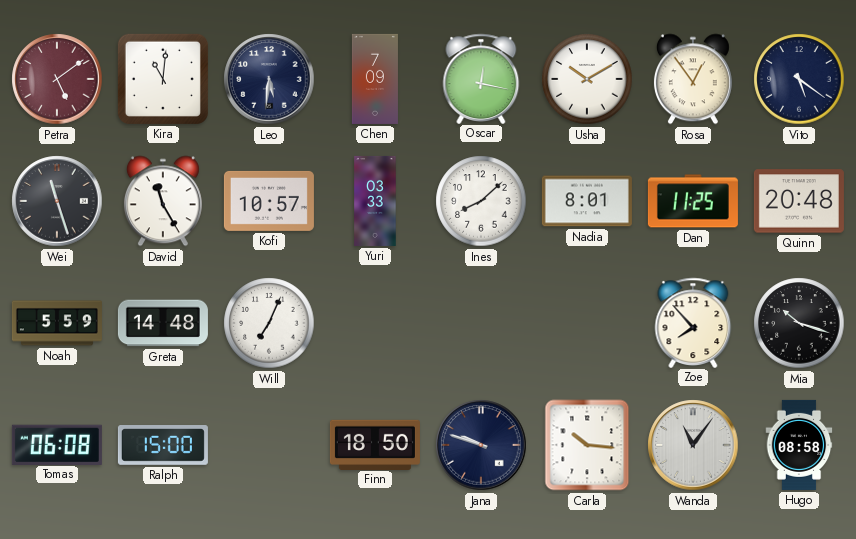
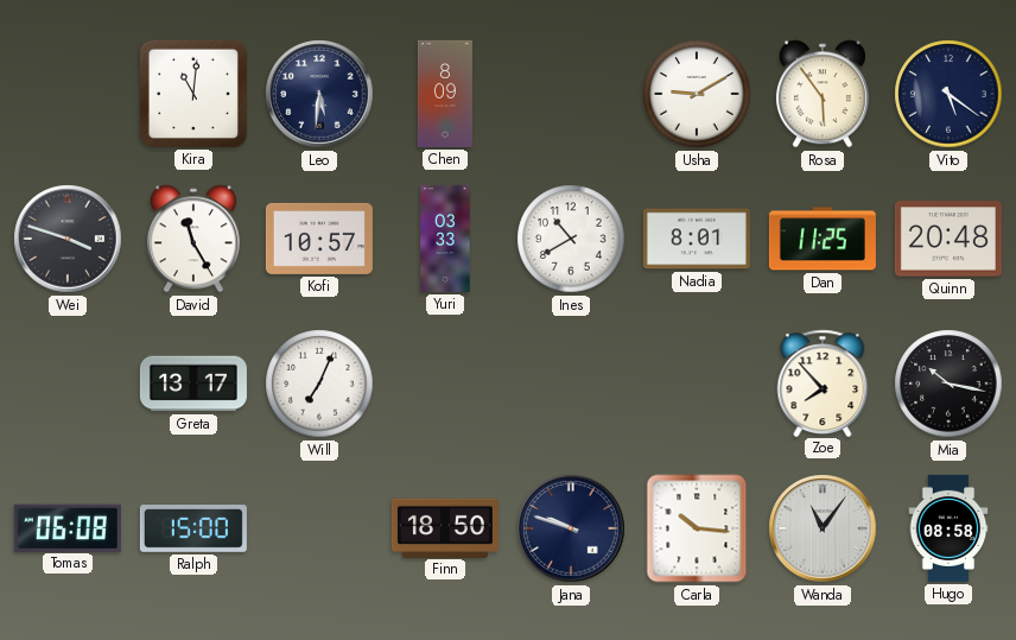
Petra: 5:09 -> none (57, 79)
Chen: 7:09 -> 8:09 (445, 94)
Oscar: 12:17 -> none (481, 78)
Usha: 10:10 -> 9:10 (697, 94)
Rosa: 12:54 -> 5:54 (823, 94)
Wei: 11:27 -> 3:48 (68, 239)
Ines: 8:08 -> 10:40 (571, 239)
Noah: 5:59 -> none (57, 323)
Greta: 14:48 -> 13:17 (193, 384)
Mia: 10:18 -> 10:17 (948, 384)
